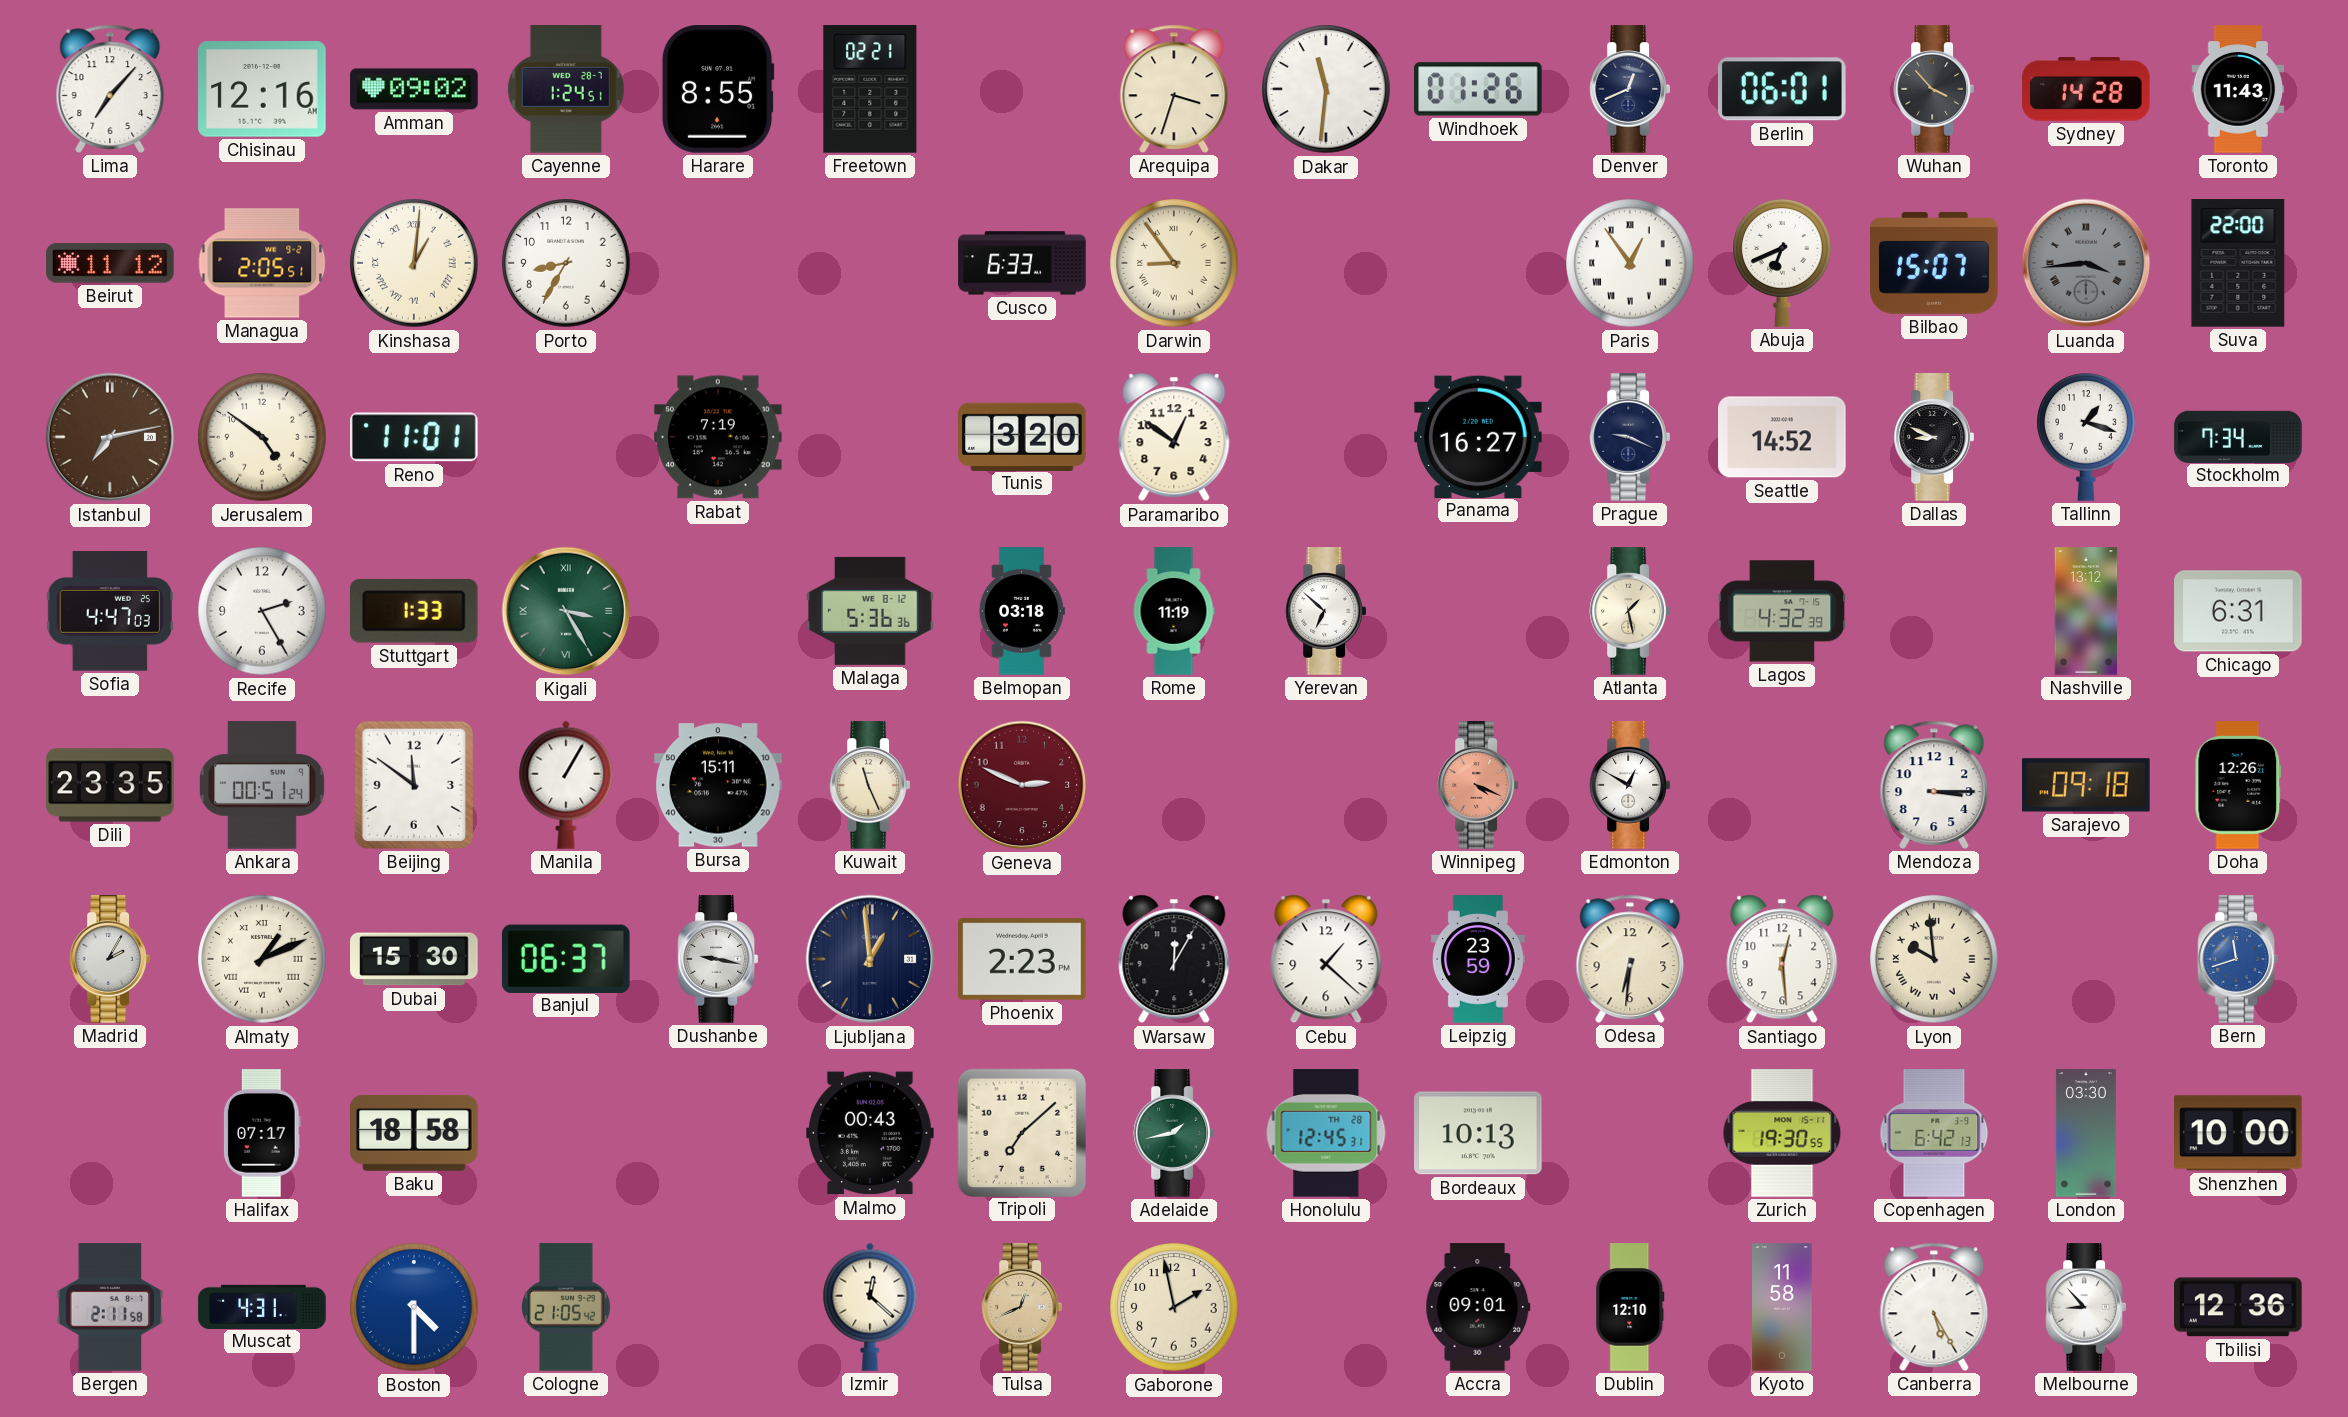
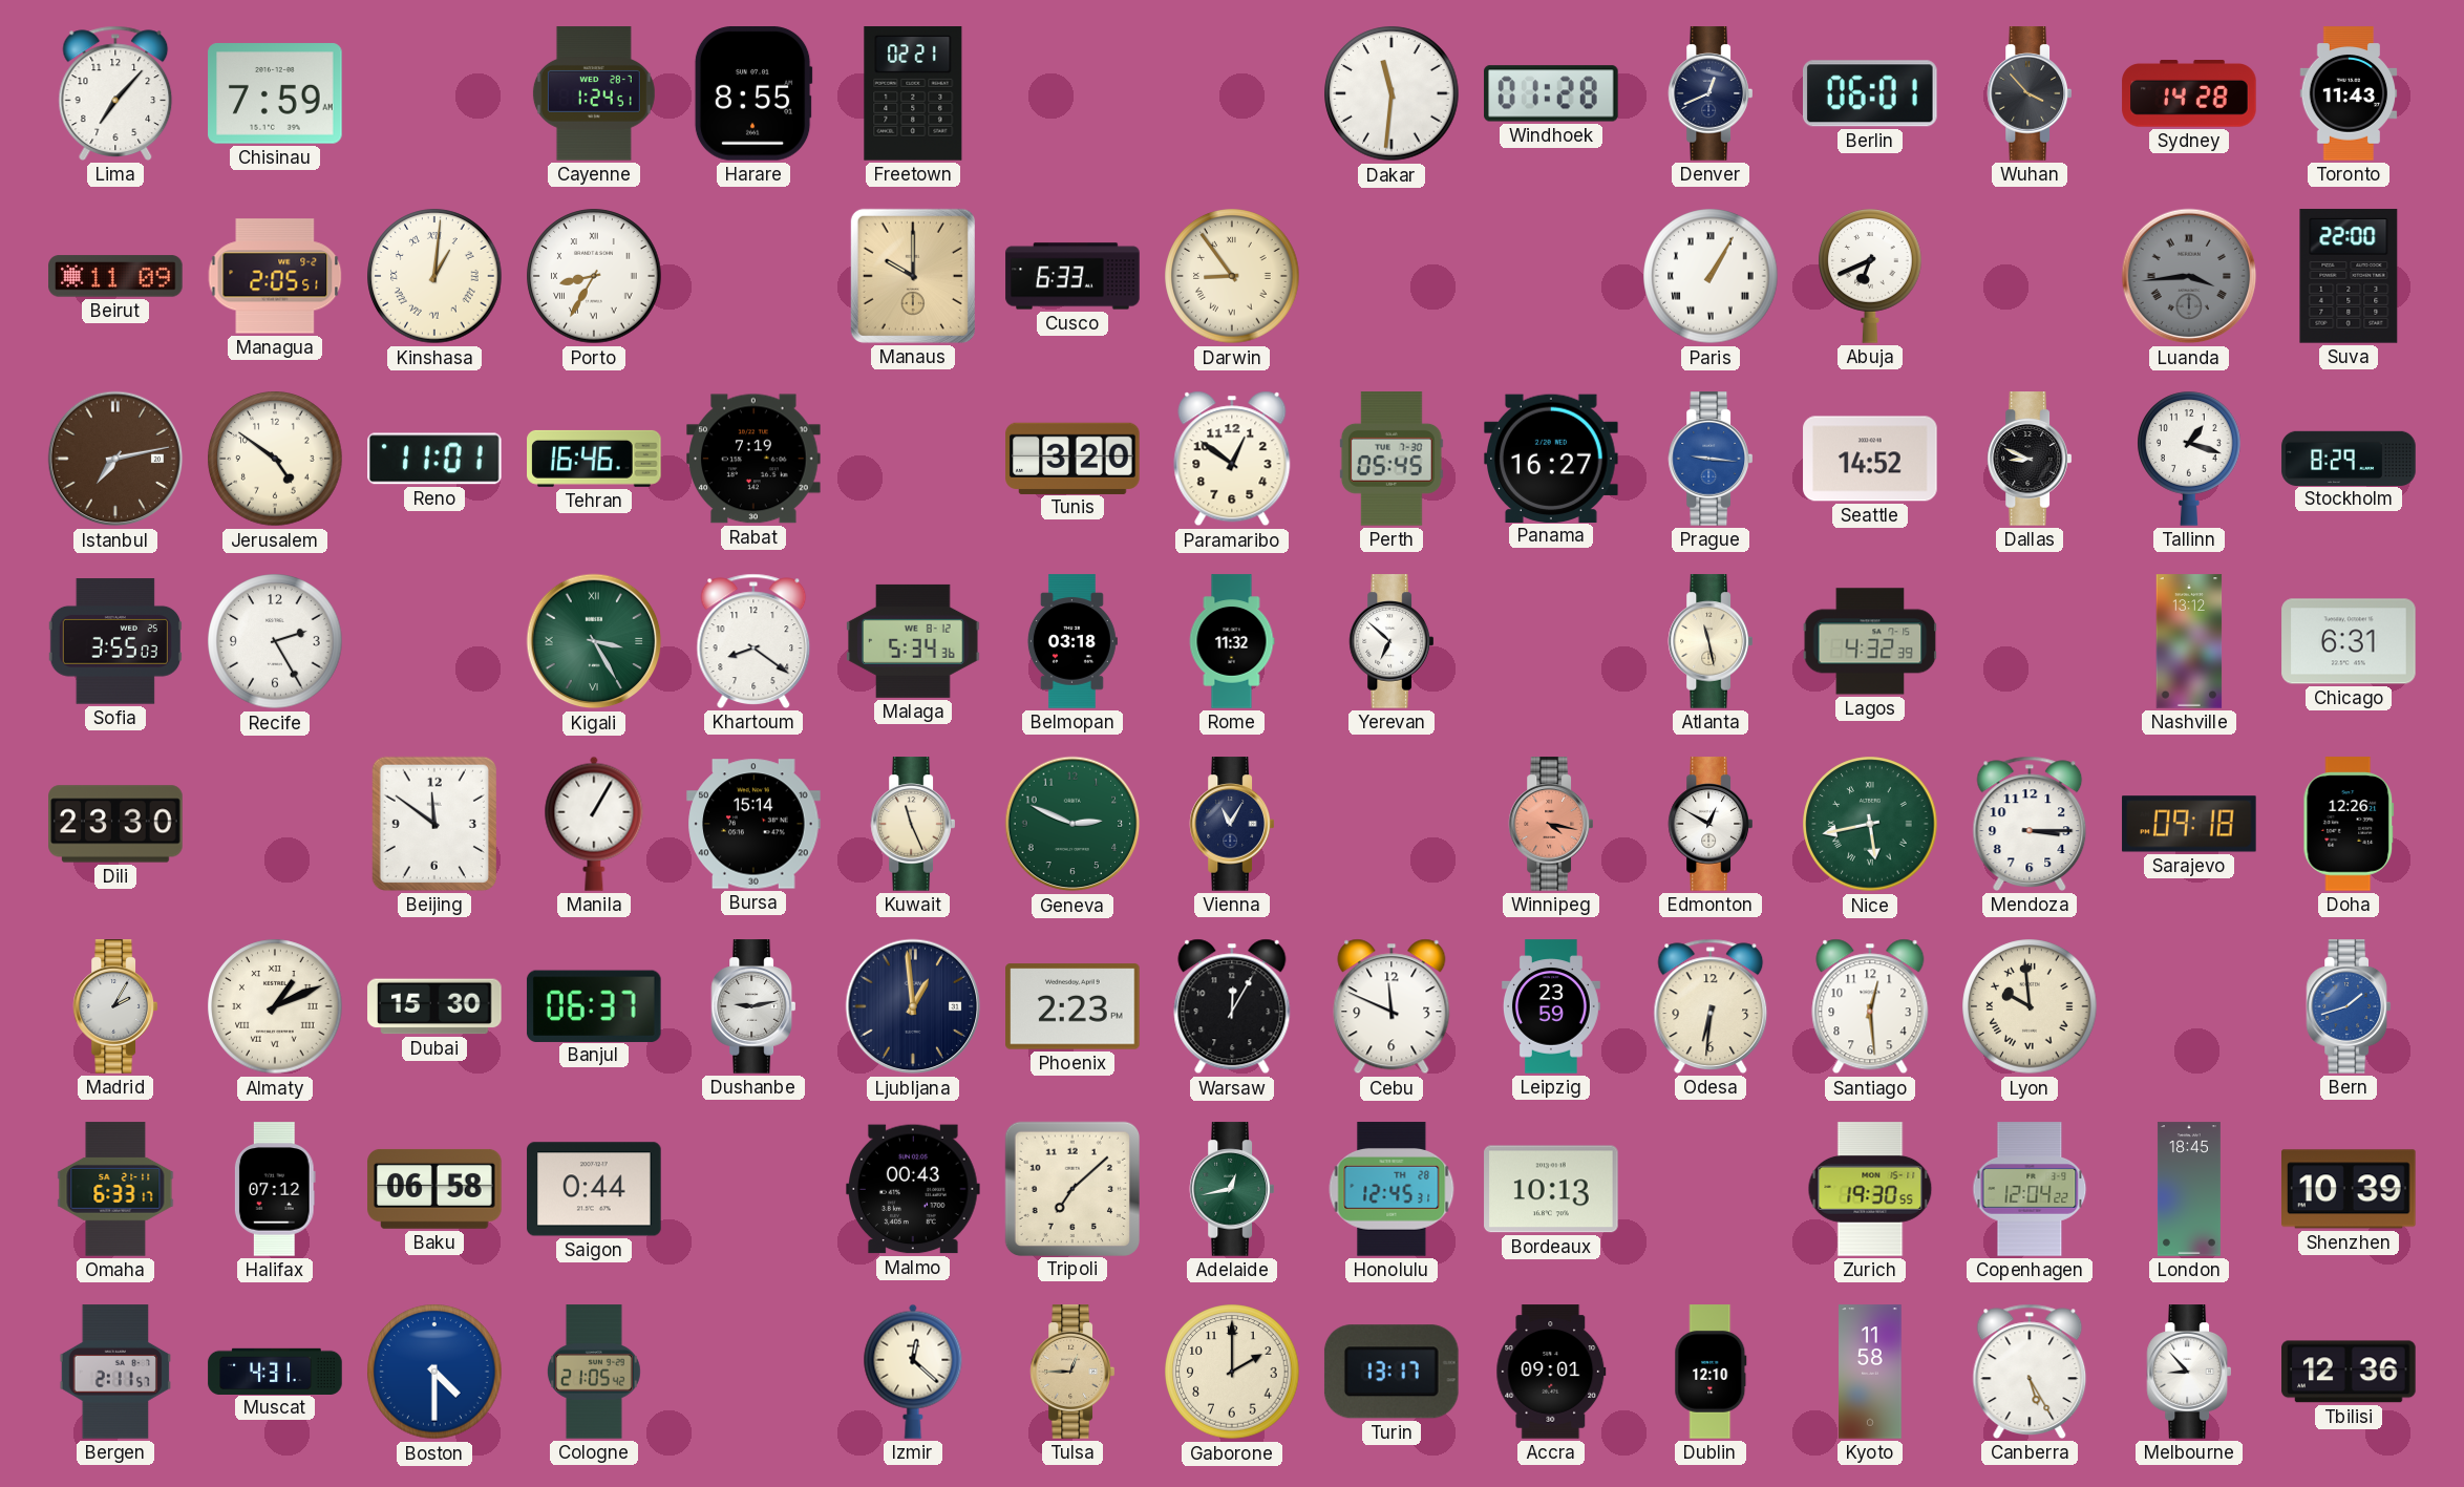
Chisinau: 12:16 -> 7:59 (275, 93)
Amman: 09:02 -> none (414, 89)
Arequipa: 3:33 -> none (1174, 89)
Windhoek: 01:26 -> 01:28 (1551, 93)
Beirut: 11:12 -> 11:09 (115, 276)
Porto numerals: Arabic -> Roman (594, 276)
Manaus: none -> 10:00 (913, 276)
Paris: 12:54 -> 1:05 (1711, 276)
Bilbao: 15:07 -> none (1934, 263)
Tehran: none -> 16:46 (594, 459)
Perth: none -> 05:45 (1392, 459)
Prague: 9:19 -> 9:16 (1709, 459)
Prague dial: navy -> blue (1709, 459)
Stockholm: 7:34 -> 8:29 (2349, 458)
Sofia: 4:47 -> 3:55 (115, 641)
Stuttgart: 1:33 -> none (414, 611)
Khartoum: none -> 8:21 (753, 641)
Malaga: 5:36 -> 5:34 (913, 641)
Rome: 11:19 -> 11:32 (1232, 641)
Atlanta: 1:28 -> 11:28 (1709, 641)
Dili: 23:35 -> 23:30 (115, 824)
Ankara: 00:51 -> none (262, 785)
Bursa: 15:11 -> 15:14 (753, 824)
Geneva dial: burgundy -> green (1072, 824)
Vienna: none -> 11:05 (1231, 824)
Winnipeg: 4:19 -> 4:17 (1550, 824)
Nice: none -> 5:43 (1870, 824)
Dushanbe: 9:17 -> 9:13 (752, 1006)
Cebu: 1:22 -> 11:49 (1392, 1006)
Bern: 11:42 -> 1:42 (2348, 1006)
Omaha: none -> 6:33 (115, 1189)
Halifax: 07:17 -> 07:12 (275, 1189)
Baku: 18:58 -> 06:58 (434, 1189)
Saigon: none -> 0:44 (594, 1189)
Adelaide: 1:43 -> 12:43 (1231, 1189)
Copenhagen: 6:42 -> 12:04 (2030, 1189)
London: 03:30 -> 18:45 (2189, 1189)
Shenzhen: 10:00 -> 10:39 (2349, 1189)
Bergen: 2:11:58 -> 2:11:57 (115, 1372)
Tulsa: 12:41 -> 12:45 (1071, 1372)
Gaborone: 1:58 -> 2:00 (1232, 1372)
Turin: none -> 13:17 (1392, 1372)
